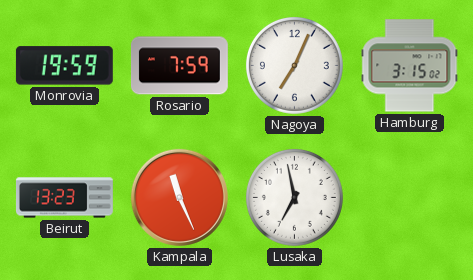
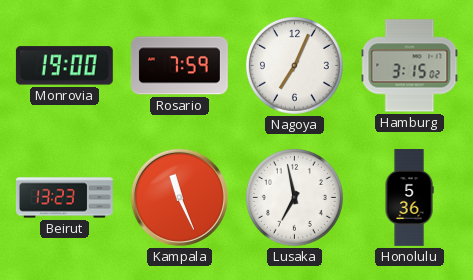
Monrovia: 19:59 -> 19:00 (64, 66)
Honolulu: none -> 5:36 (409, 198)
